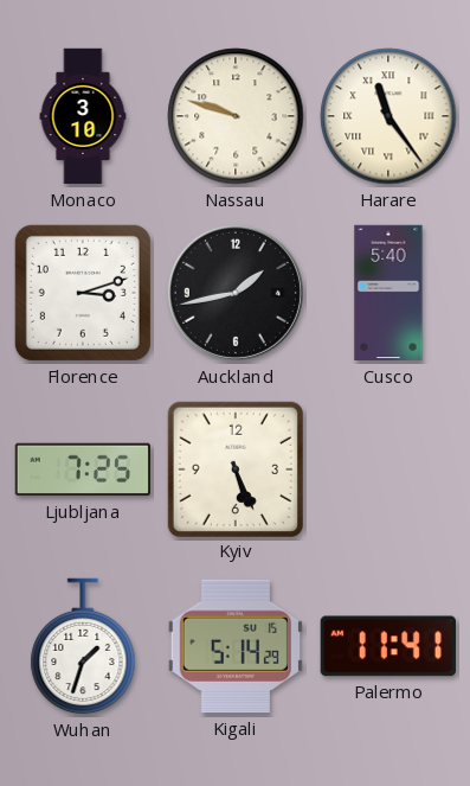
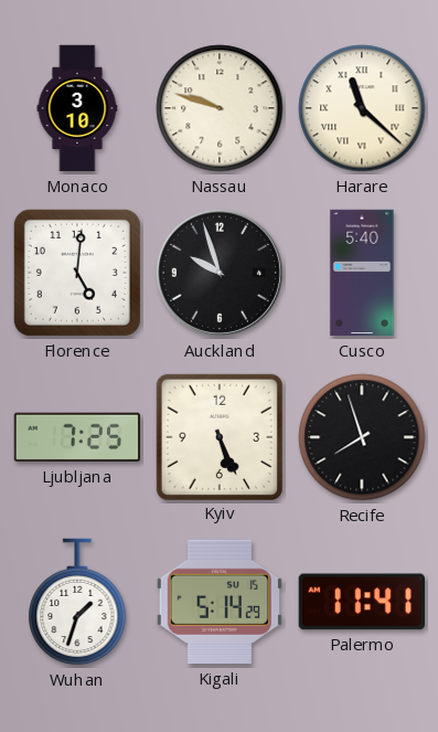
Harare: 11:24 -> 11:22 (362, 108)
Florence: 3:12 -> 5:01 (77, 273)
Auckland: 1:43 -> 9:57 (220, 273)
Recife: none -> 7:57 (362, 437)
